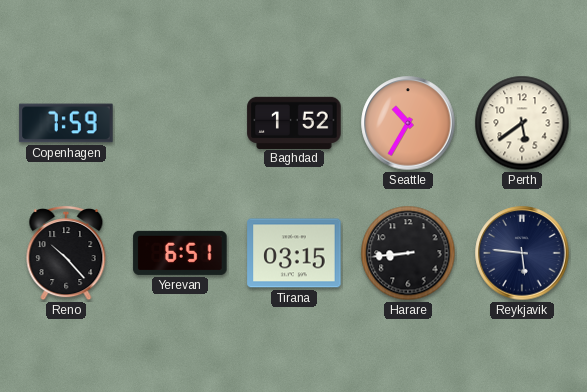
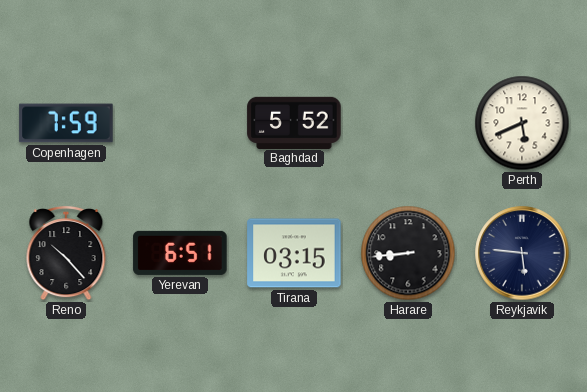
Baghdad: 1:52 -> 5:52 (294, 122)
Seattle: 10:35 -> none (408, 123)
Perth: 5:39 -> 5:41 (522, 123)
